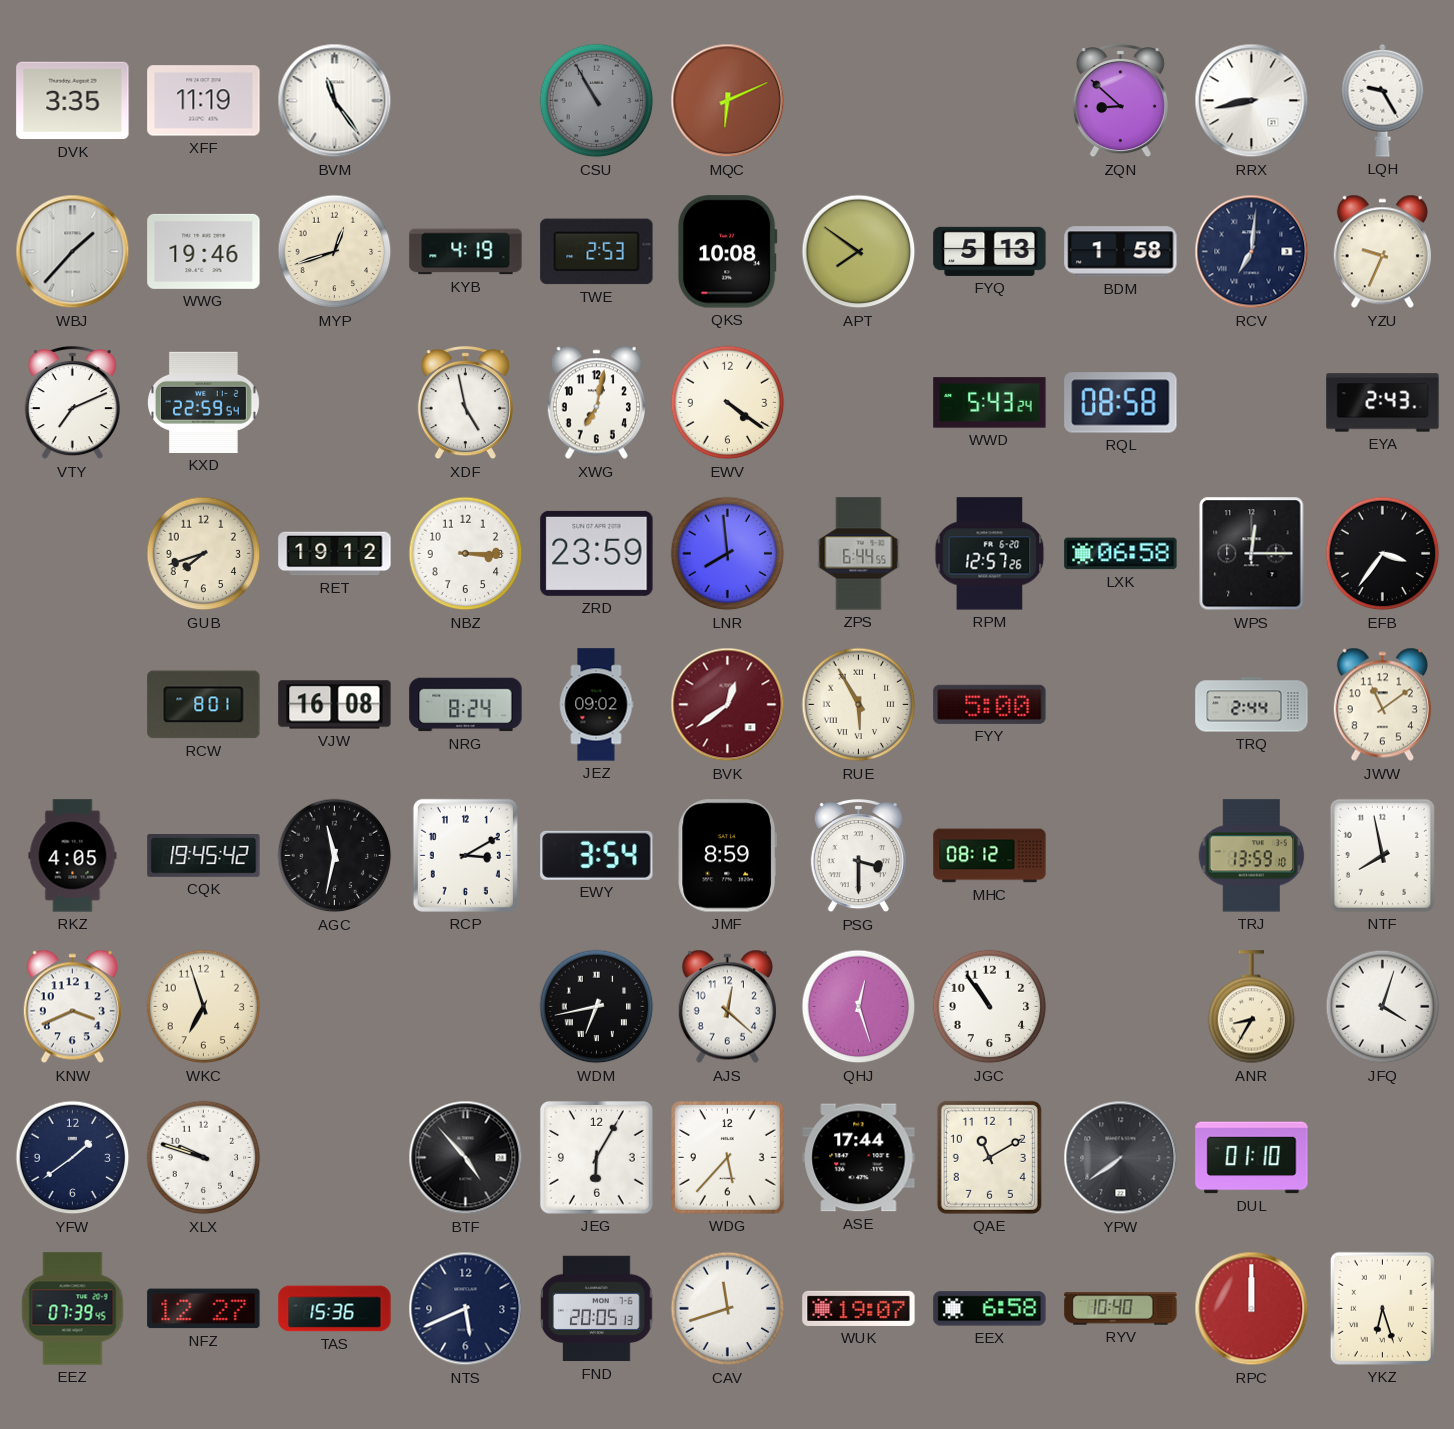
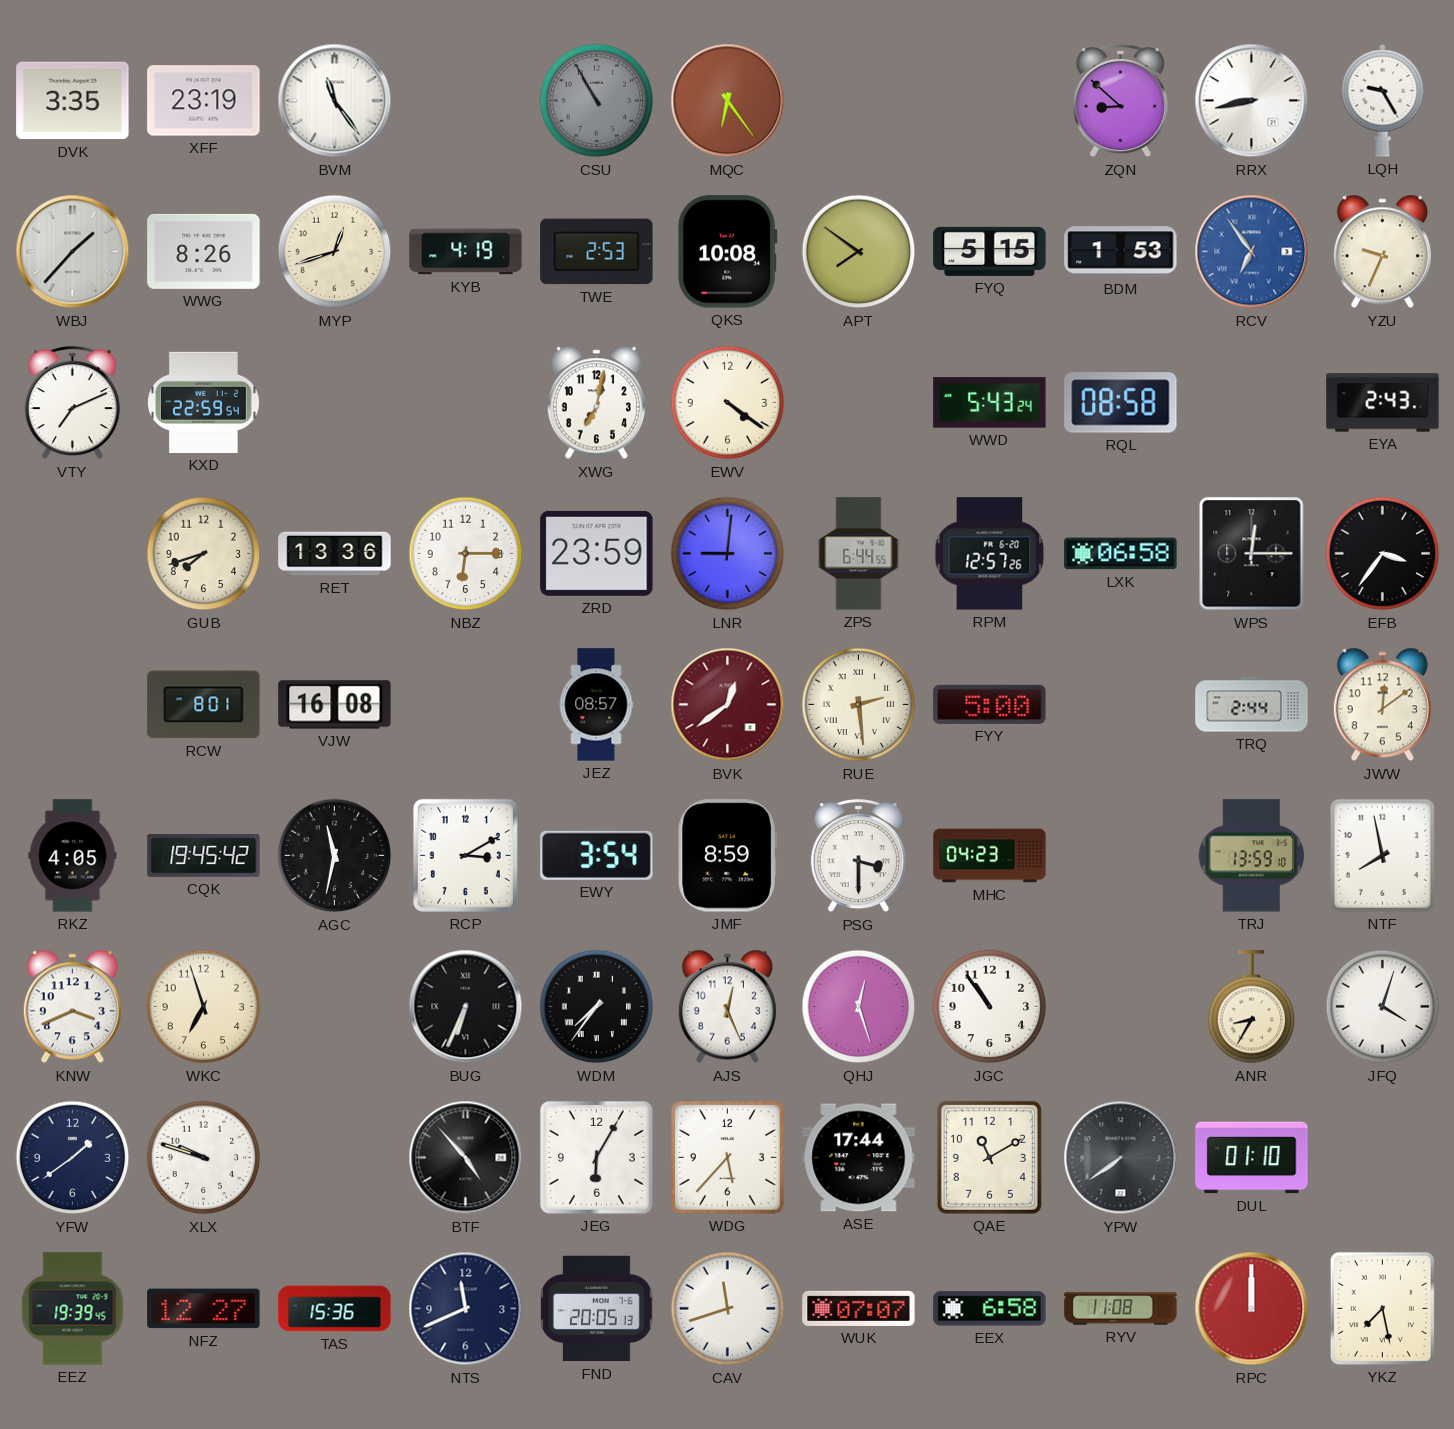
XFF: 11:19 -> 23:19 (204, 101)
MQC: 6:11 -> 6:24 (728, 101)
WWG: 19:46 -> 8:26 (204, 251)
FYQ: 5:13 -> 5:15 (990, 251)
BDM: 1:58 -> 1:53 (1121, 252)
RCV: 7:01 -> 6:54 (1252, 252)
RCV dial: navy -> blue (1252, 252)
XDF: 4:58 -> none (465, 404)
RET: 19:12 -> 13:36 (335, 554)
NBZ: 3:15 -> 6:15 (466, 554)
LNR: 7:59 -> 9:01 (728, 554)
NRG: 8:24 -> none (466, 705)
JEZ: 09:02 -> 08:57 (596, 705)
RUE: 5:55 -> 2:29 (859, 705)
JWW: 11:09 -> 12:09 (1382, 705)
MHC: 08:12 -> 04:23 (990, 856)
BUG: none -> 6:34 (466, 1007)
WDM: 6:43 -> 7:36 (597, 1007)
AJS: 12:22 -> 12:26 (727, 1007)
EEZ: 07:39 -> 19:39 (73, 1309)
NTS: 5:41 -> 11:41 (466, 1309)
WUK: 19:07 -> 07:07 (859, 1308)
RYV: 10:40 -> 11:08 (1121, 1309)
YKZ: 6:27 -> 7:28 (1382, 1308)
